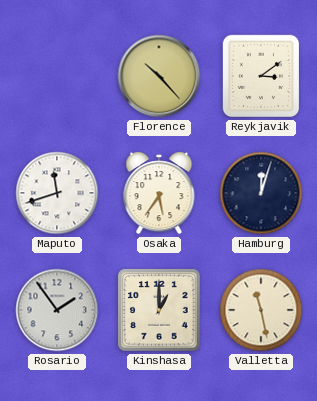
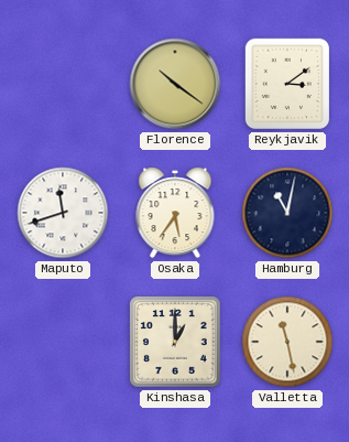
Florence: 10:23 -> 10:21 (175, 84)
Hamburg: 12:03 -> 11:02 (287, 213)
Rosario: 1:54 -> none (57, 310)
